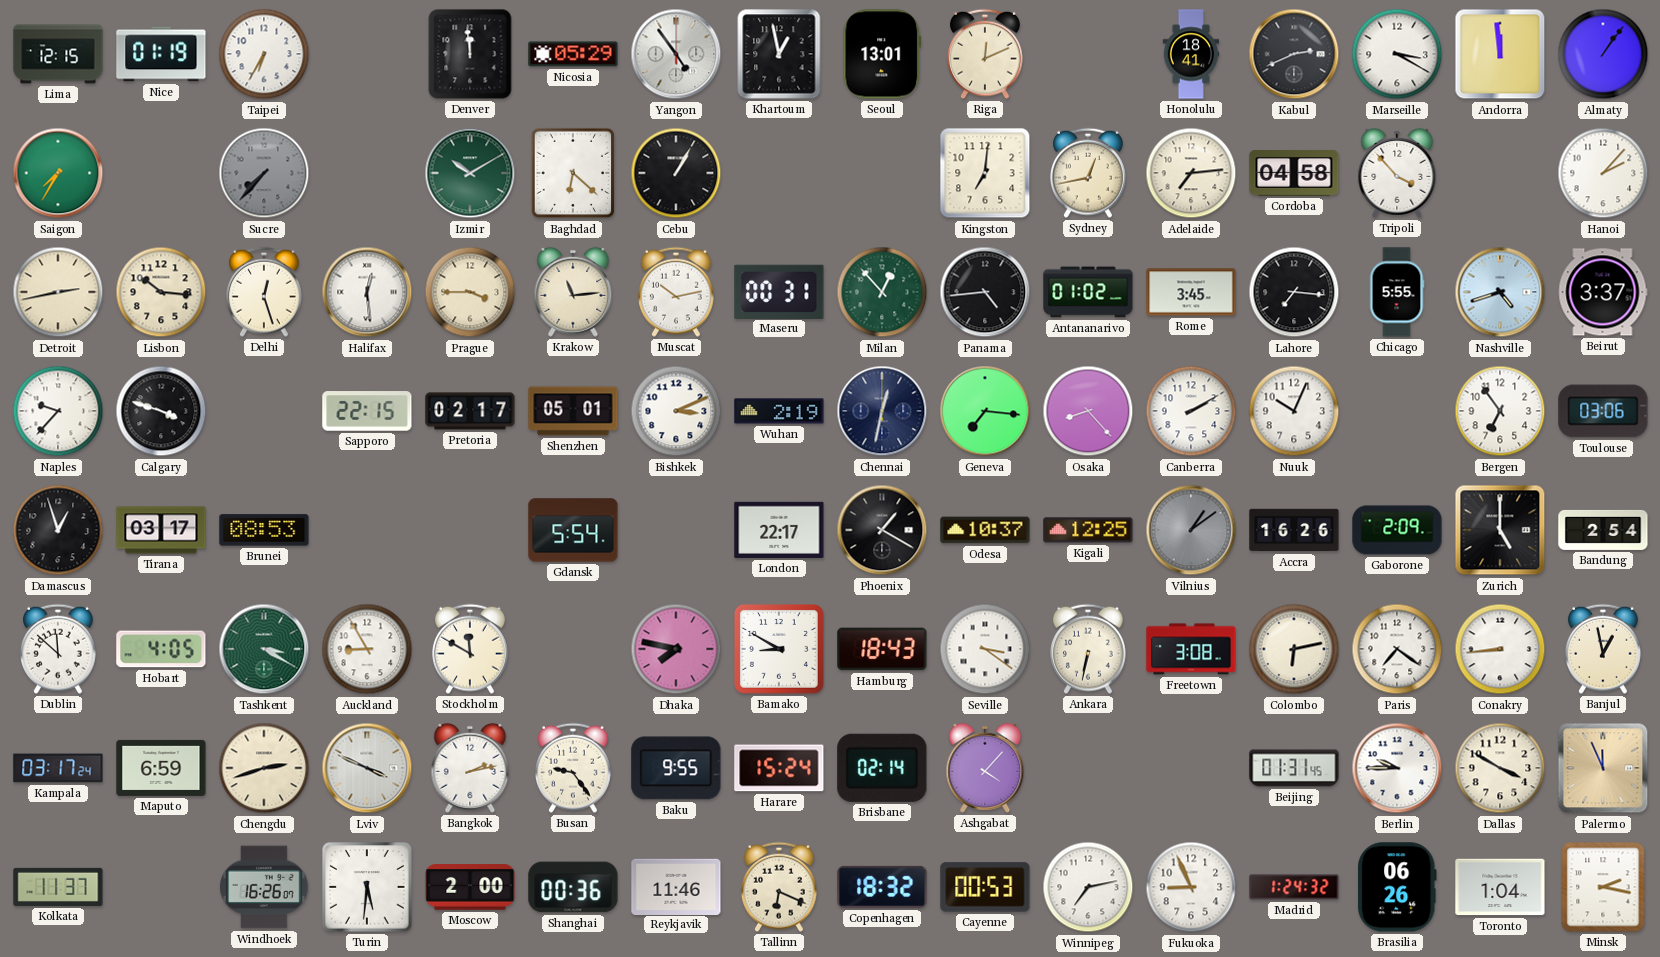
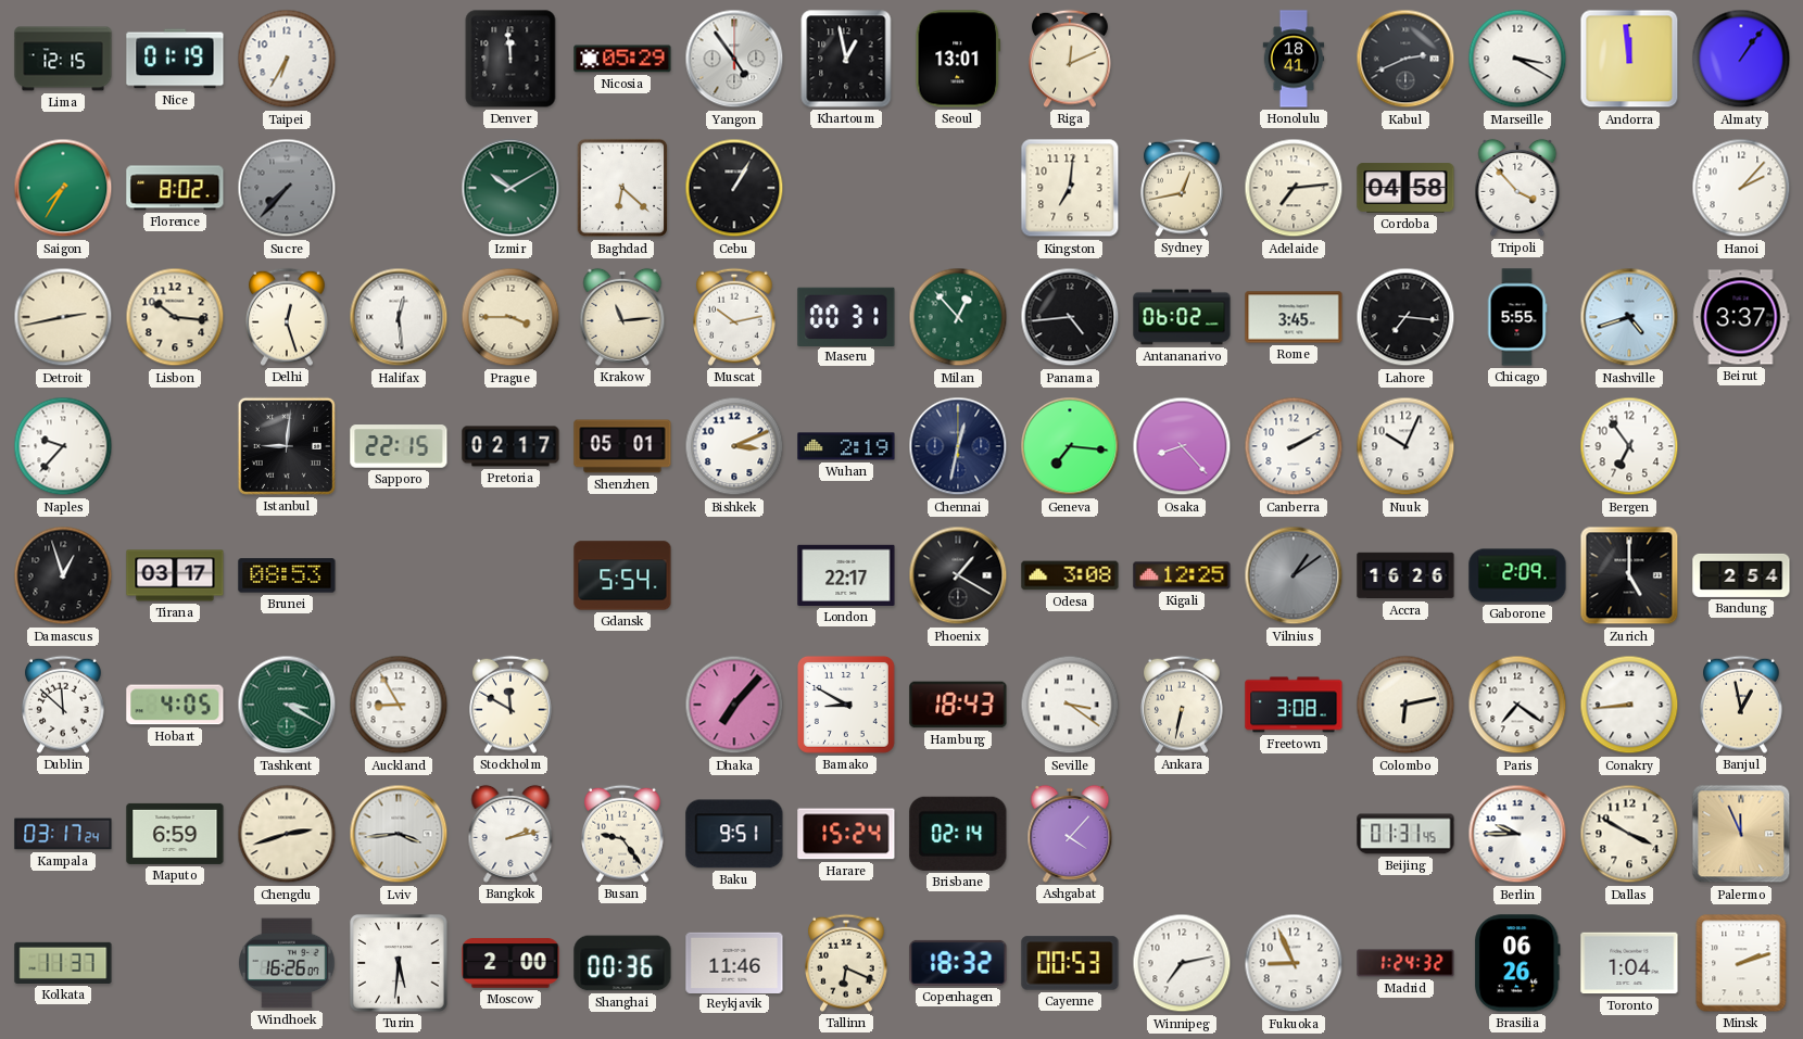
Florence: none -> 8:02 (175, 188)
Antananarivo: 01:02 -> 06:02 (1182, 317)
Calgary: 3:48 -> none (161, 411)
Istanbul: none -> 9:01 (287, 446)
Toulouse: 03:06 -> none (1603, 411)
Odesa: 10:37 -> 3:08 (1070, 575)
Dhaka: 7:47 -> 7:07 (734, 705)
Lviv: 3:49 -> 3:44 (399, 834)
Baku: 9:55 -> 9:51 (734, 834)
Minsk: 2:17 -> 2:12 (1741, 963)
